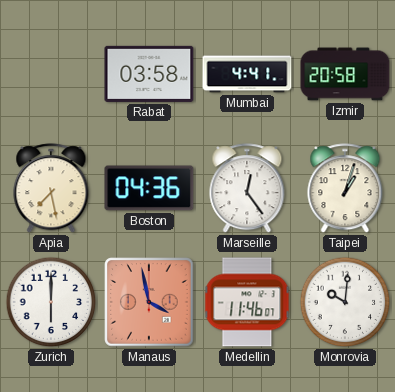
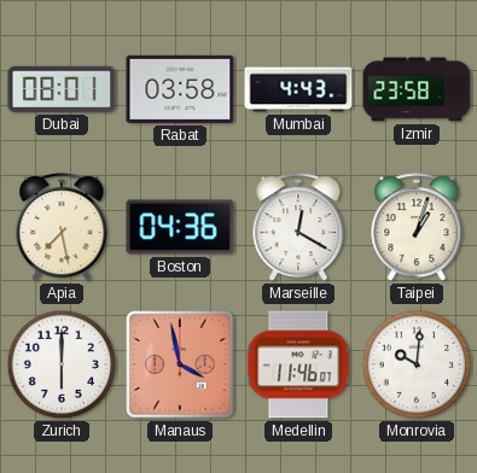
Dubai: none -> 08:01 (62, 89)
Mumbai: 4:41 -> 4:43 (298, 89)
Izmir: 20:58 -> 23:58 (417, 89)
Marseille: 12:24 -> 12:20 (298, 228)
